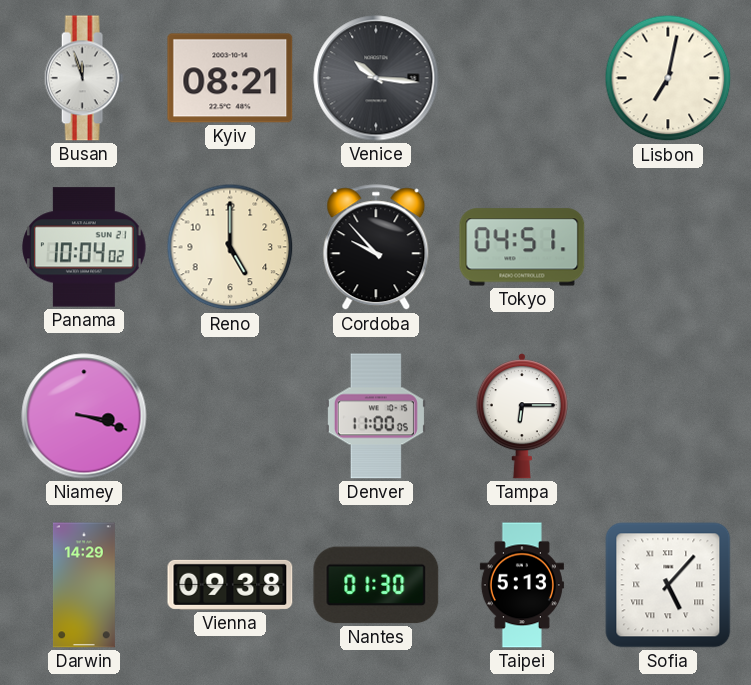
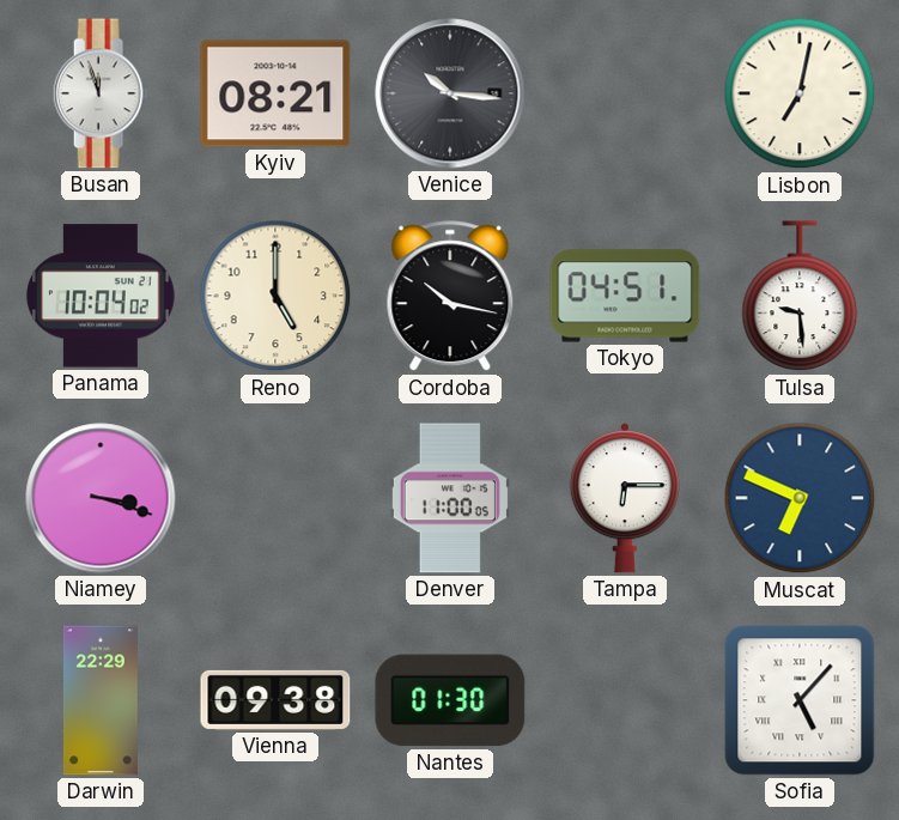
Cordoba: 9:53 -> 10:17 (450, 297)
Tulsa: none -> 9:29 (800, 297)
Muscat: none -> 6:49 (800, 498)
Darwin: 14:29 -> 22:29 (101, 700)
Taipei: 5:13 -> none (522, 585)
